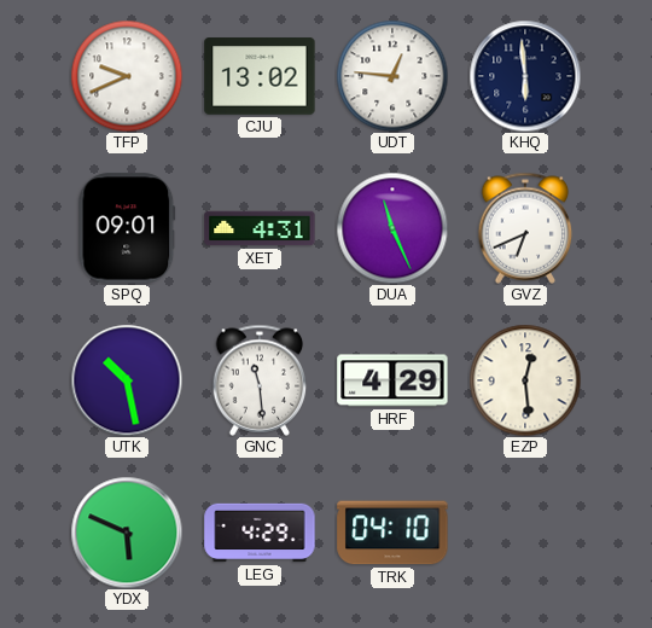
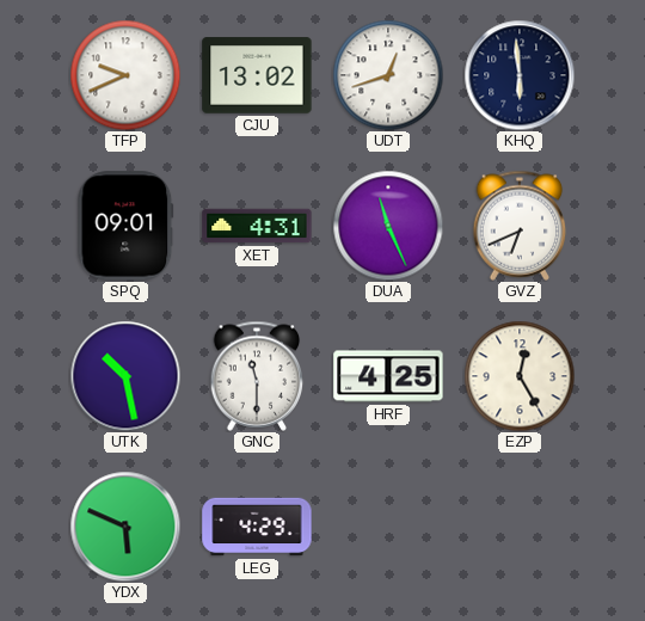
UDT: 12:46 -> 12:42 (388, 75)
GNC: 11:29 -> 11:30 (257, 376)
HRF: 4:29 -> 4:25 (388, 376)
EZP: 12:29 -> 12:25 (520, 376)
TRK: 04:10 -> none (392, 533)
